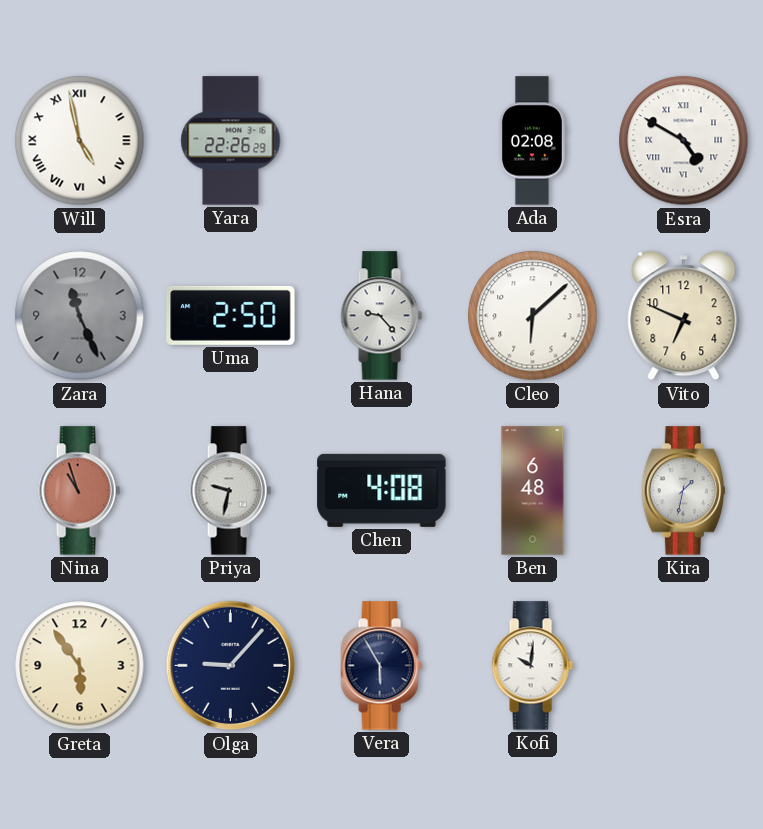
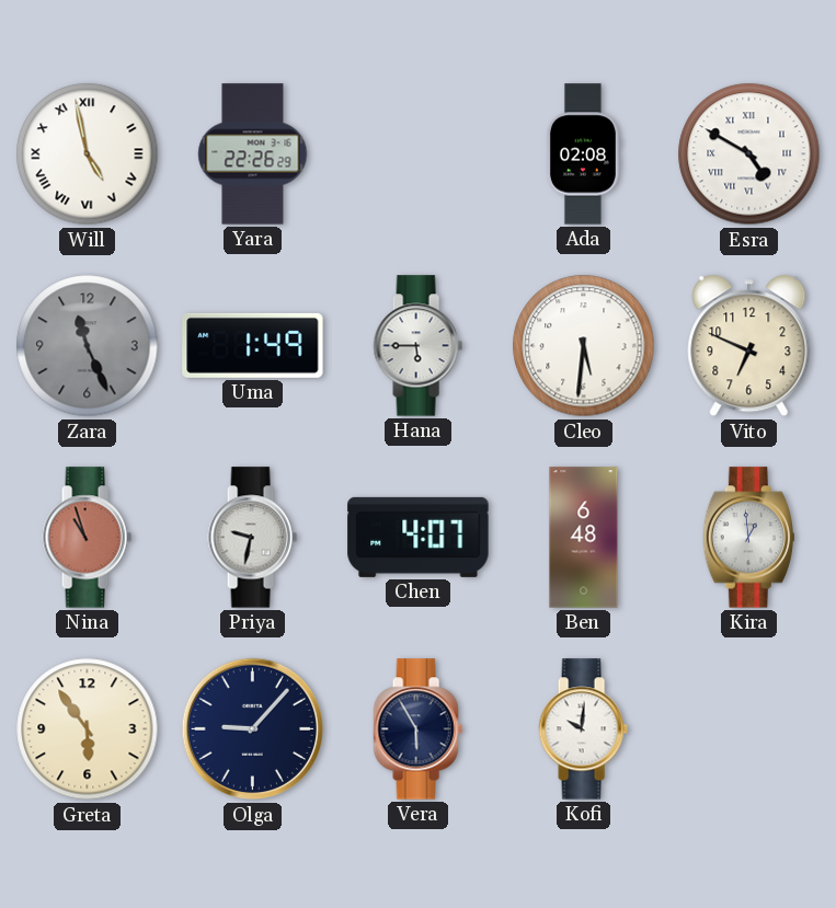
Uma: 2:50 -> 1:49 (253, 345)
Hana: 9:23 -> 5:45 (417, 346)
Cleo: 6:08 -> 5:31 (584, 346)
Chen: 4:08 -> 4:07 (419, 537)
Kira: 1:32 -> 12:59 (749, 538)
